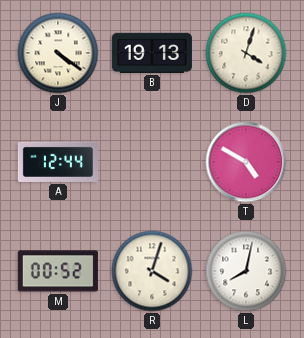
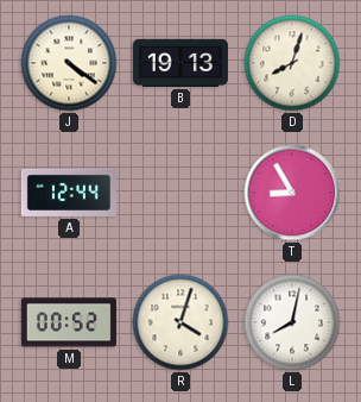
D: 4:03 -> 8:03 (292, 63)
T: 4:50 -> 8:55 (292, 193)
